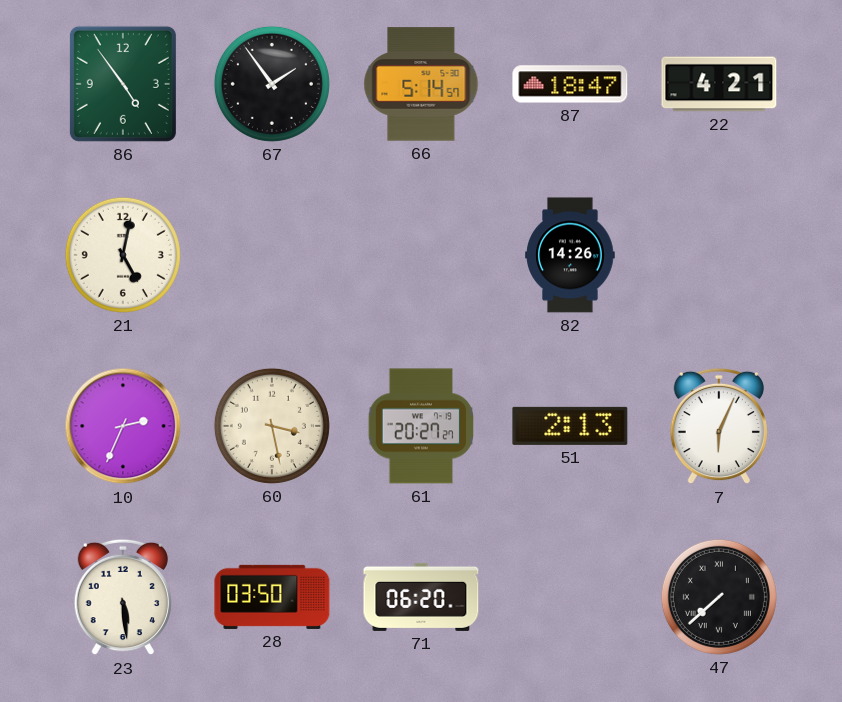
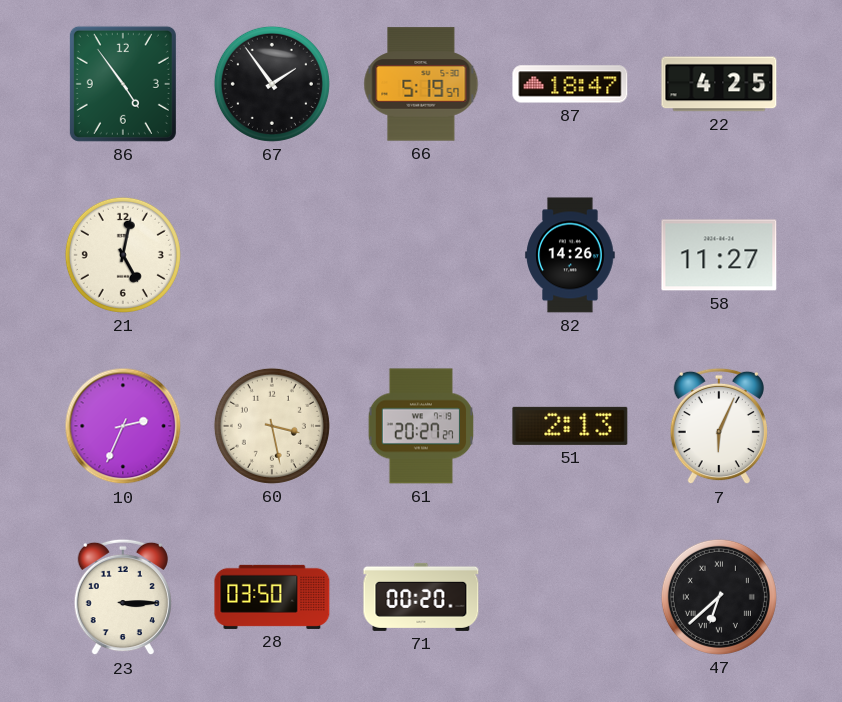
66: 5:14 -> 5:19 (421, 84)
22: 4:21 -> 4:25 (719, 84)
58: none -> 11:27 (719, 255)
23: 5:29 -> 3:15 (123, 597)
71: 06:20 -> 00:20 (421, 597)
47: 7:38 -> 6:38 (719, 597)
